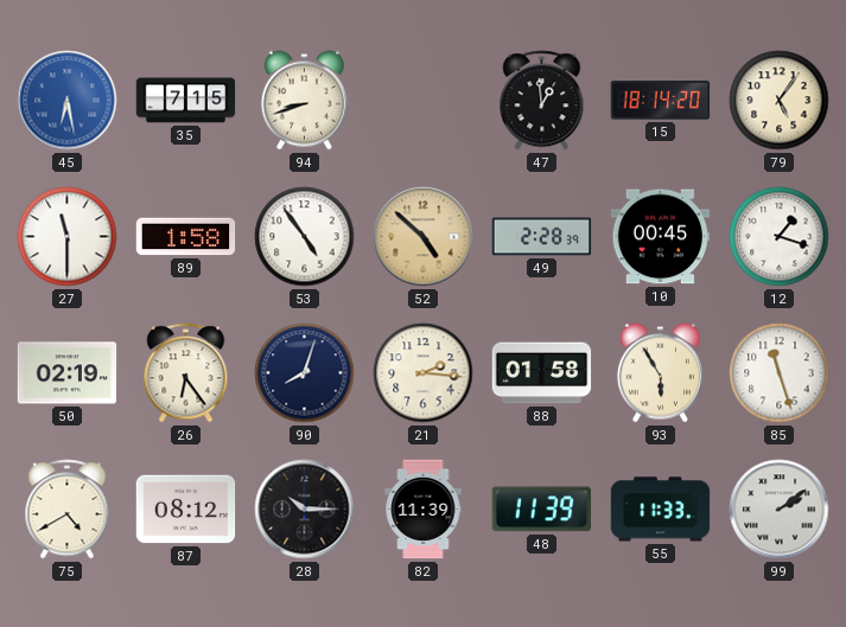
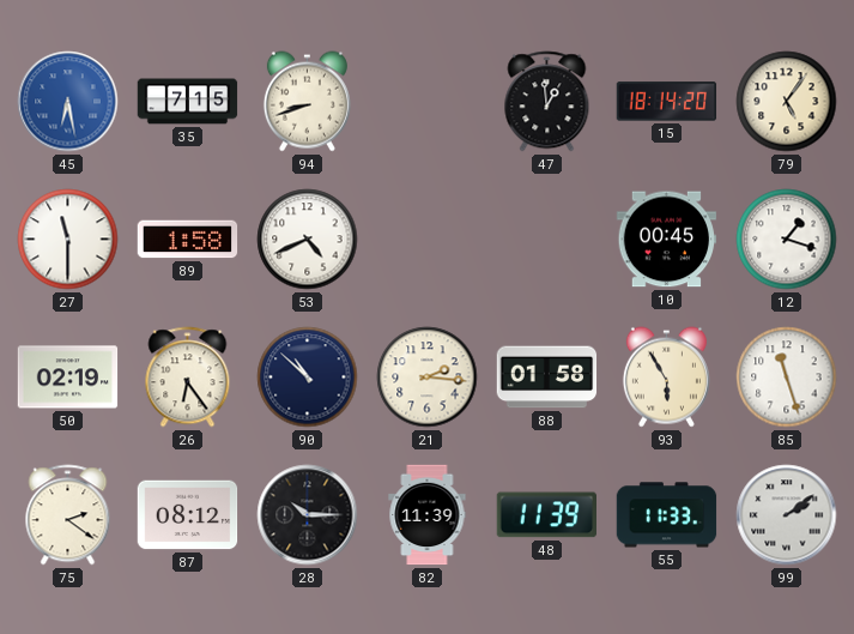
53: 4:54 -> 4:41 (308, 240)
52: 4:52 -> none (424, 237)
49: 2:28 -> none (542, 237)
90: 8:03 -> 10:52 (308, 378)
75: 4:40 -> 2:21 (68, 515)
